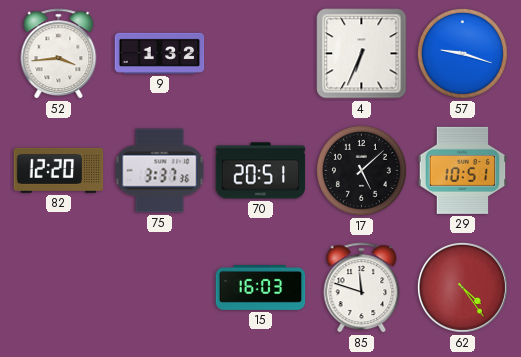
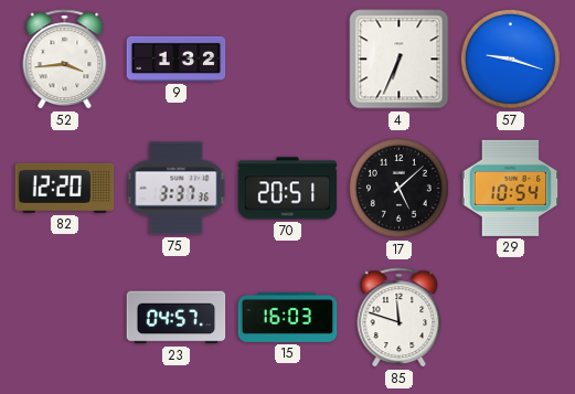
29: 10:51 -> 10:54 (511, 188)
23: none -> 04:57 (177, 318)
62: 4:24 -> none (462, 287)
